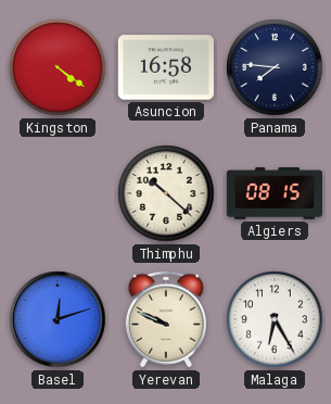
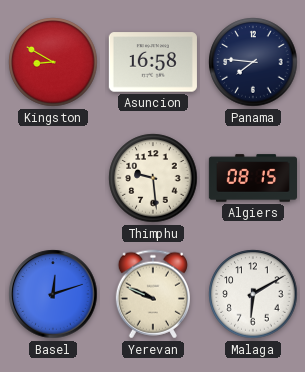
Kingston: 4:21 -> 8:50 (53, 62)
Thimphu: 10:22 -> 9:29 (153, 178)
Malaga: 6:25 -> 6:10 (253, 294)
